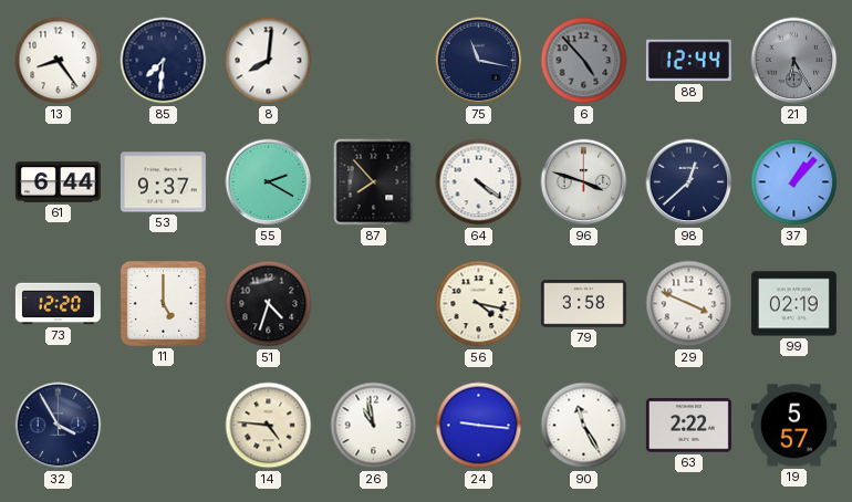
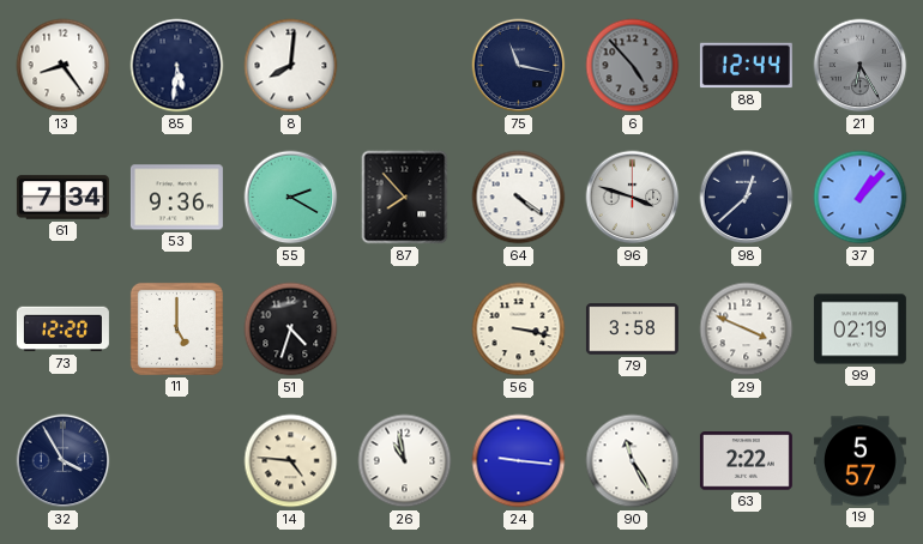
85: 7:31 -> 5:31 (177, 66)
61: 6:44 -> 7:34 (62, 198)
53: 9:37 -> 9:36 (176, 198)
56: 4:17 -> 3:17 (519, 330)
